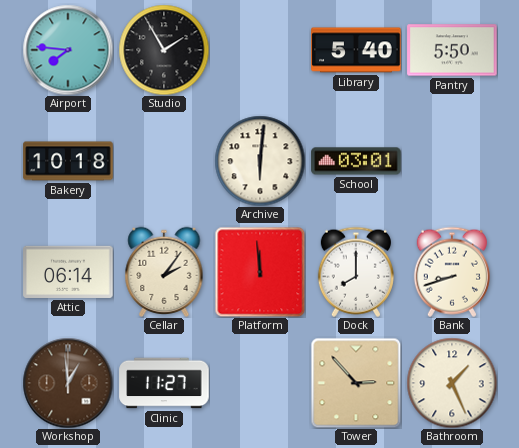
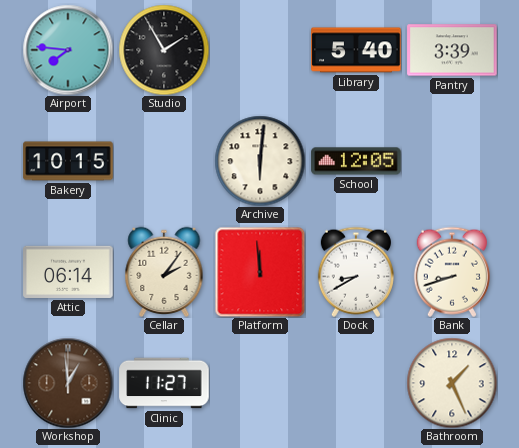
Pantry: 5:50 -> 3:39 (452, 50)
Bakery: 10:18 -> 10:15 (68, 161)
School: 03:01 -> 12:05 (356, 161)
Dock: 8:00 -> 8:40 (356, 272)
Tower: 2:53 -> none (356, 383)
